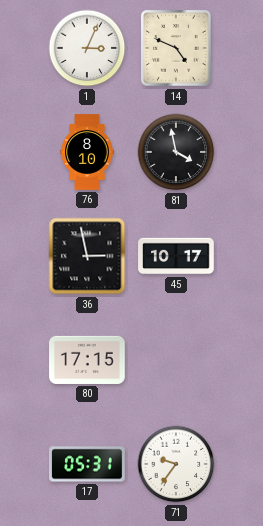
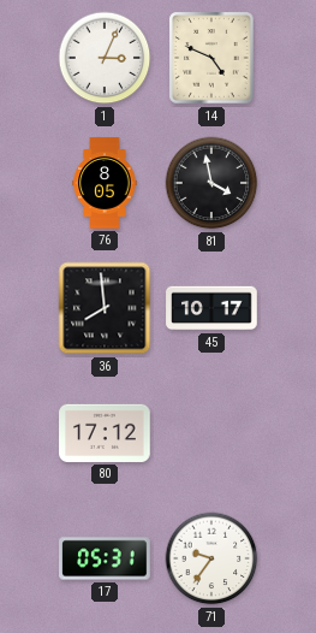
76: 8:10 -> 8:05 (105, 183)
36: 2:58 -> 7:59 (105, 308)
80: 17:15 -> 17:12 (105, 433)
